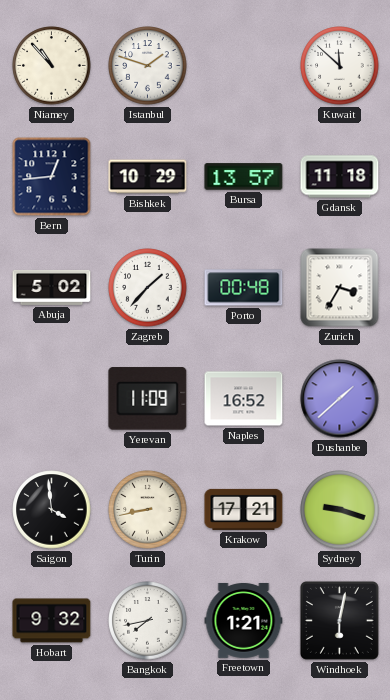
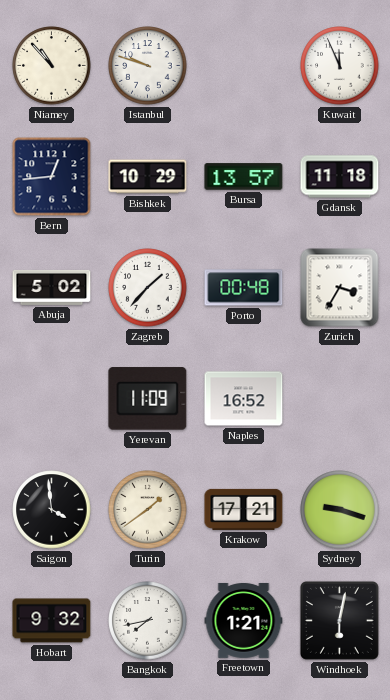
Istanbul: 1:48 -> 9:48 (148, 66)
Kuwait: 11:52 -> 11:56 (340, 66)
Dushanbe: 1:38 -> none (340, 399)
Turin: 8:43 -> 1:39 (148, 510)
